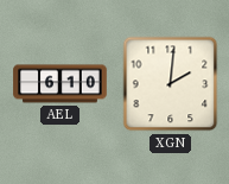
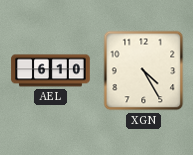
XGN: 2:01 -> 4:25 (144, 71)
